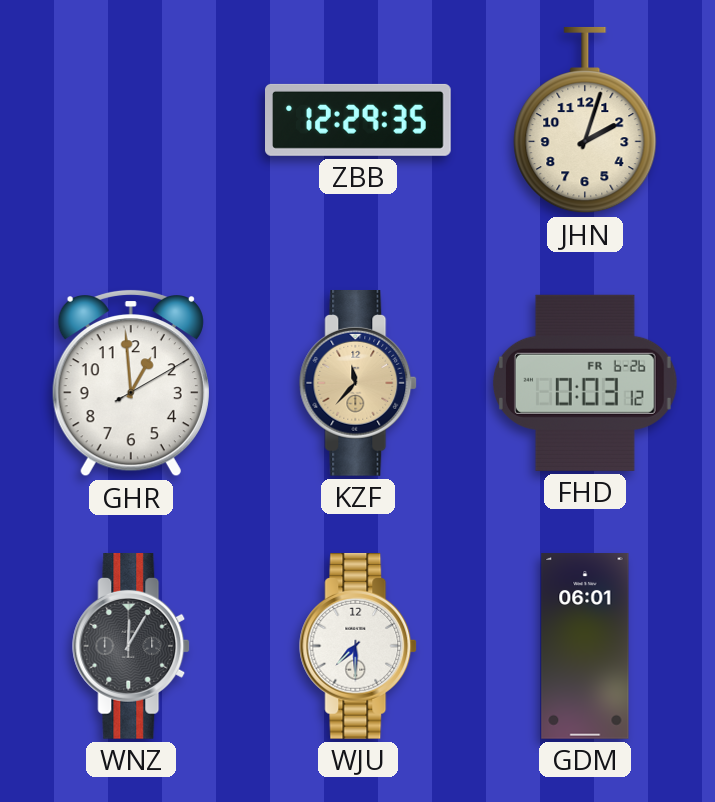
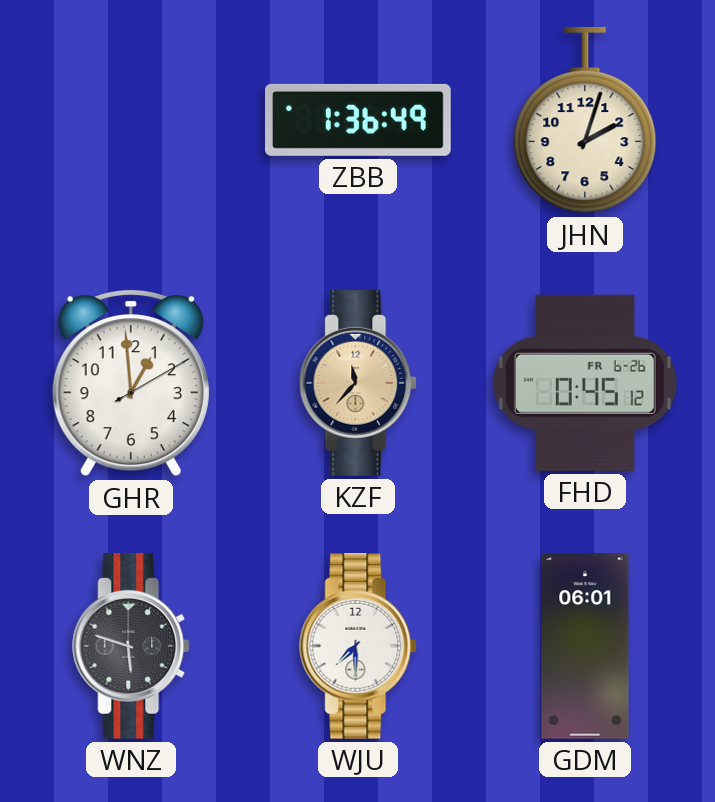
ZBB: 12:29 -> 1:36 (358, 120)
FHD: 0:03 -> 0:45 (585, 383)
WNZ: 12:05 -> 5:48 (132, 647)
